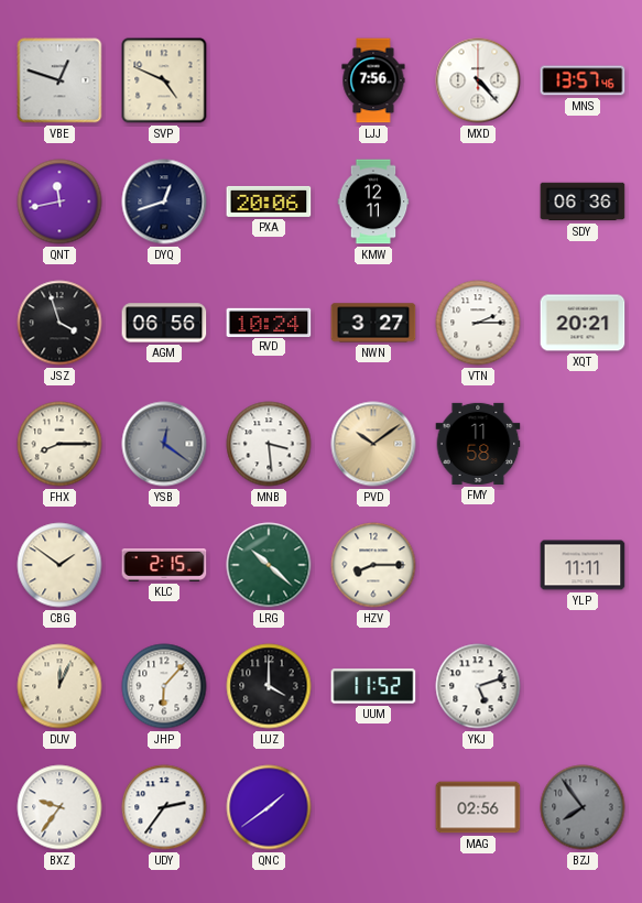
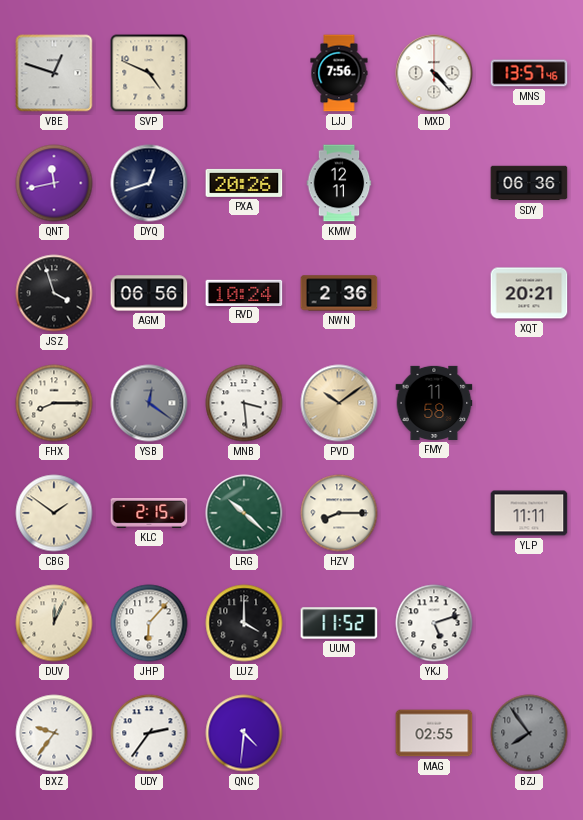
PXA: 20:06 -> 20:26 (244, 183)
NWN: 3:27 -> 2:36 (339, 293)
VTN: 2:15 -> none (478, 323)
QNC: 1:39 -> 4:31 (244, 733)
MAG: 02:56 -> 02:55 (434, 733)
